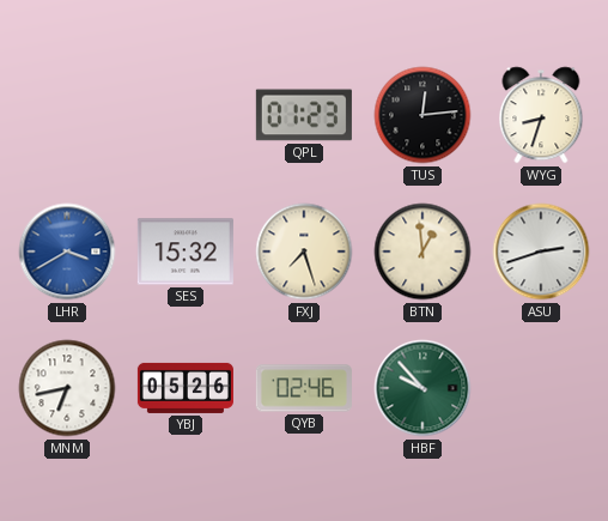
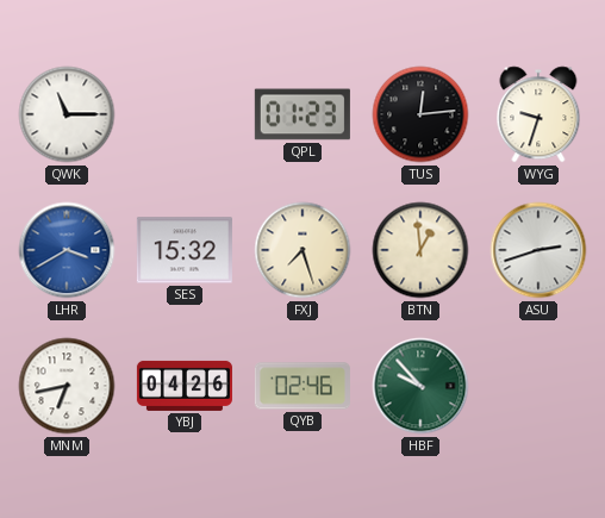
QWK: none -> 11:15 (67, 114)
WYG: 8:33 -> 9:33 (538, 114)
YBJ: 05:26 -> 04:26 (185, 386)
